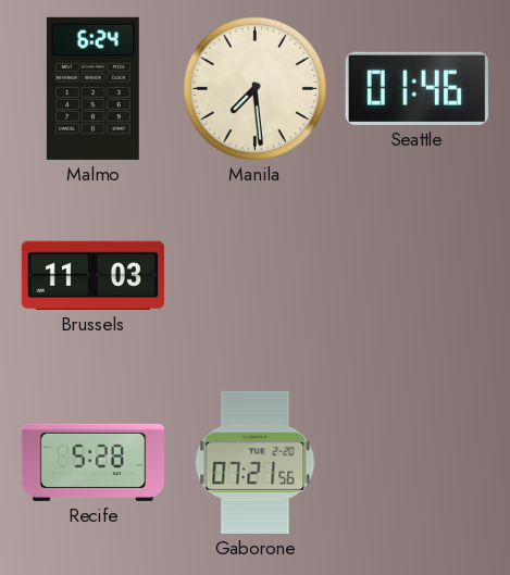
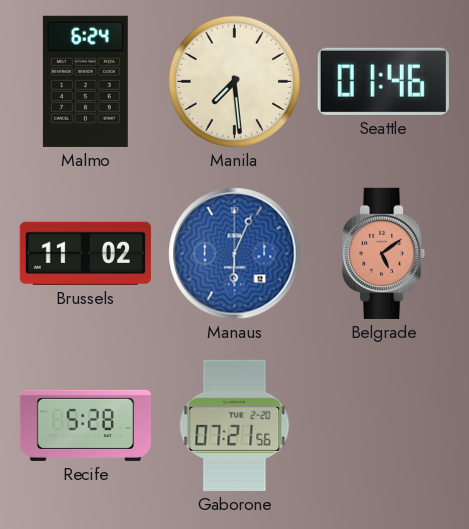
Brussels: 11:03 -> 11:02 (85, 253)
Manaus: none -> 6:04 (235, 254)
Belgrade: none -> 5:09 (385, 253)
